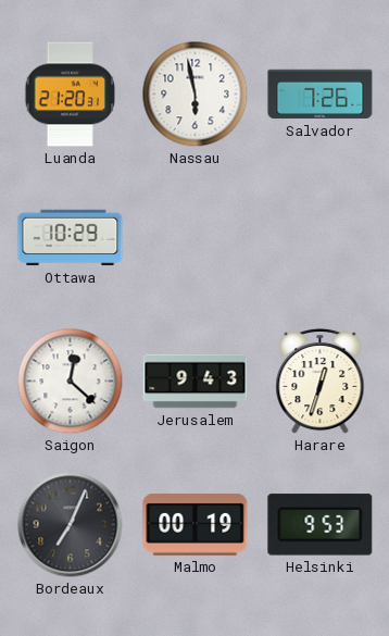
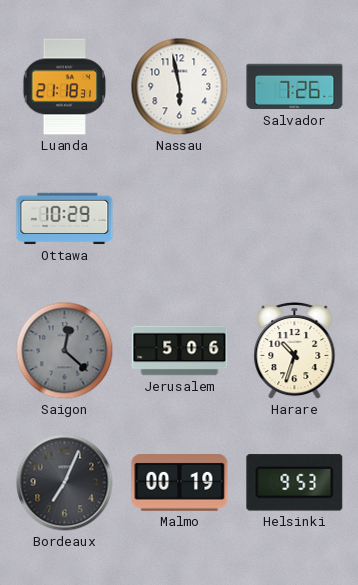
Luanda: 21:20 -> 21:18 (65, 87)
Saigon dial: white -> grey (65, 351)
Jerusalem: 9:43 -> 5:06 (180, 351)
Harare: 12:33 -> 10:33 (295, 351)
